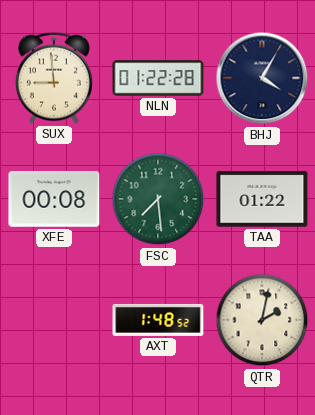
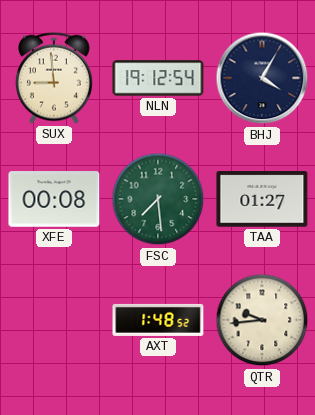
NLN: 01:22 -> 19:12 (158, 78)
TAA: 01:22 -> 01:27 (262, 199)
QTR: 2:02 -> 9:44 (262, 320)
